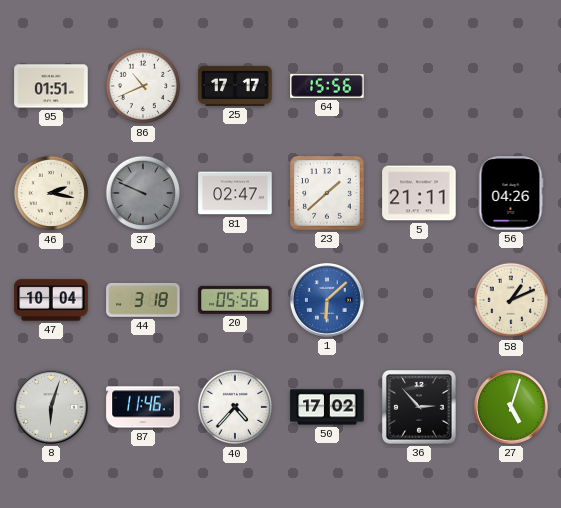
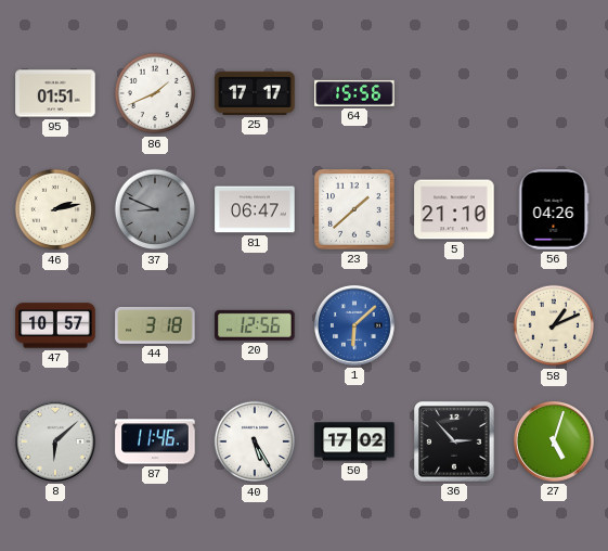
86: 10:41 -> 1:41 (155, 93)
46: 2:17 -> 2:13 (55, 209)
37: 9:49 -> 8:49 (155, 209)
81: 02:47 -> 06:47 (255, 209)
5: 21:11 -> 21:10 (454, 209)
47: 10:04 -> 10:57 (55, 325)
20: 05:56 -> 12:56 (255, 325)
8: 6:03 -> 6:08 (55, 441)
40: 4:37 -> 5:25 (255, 441)
